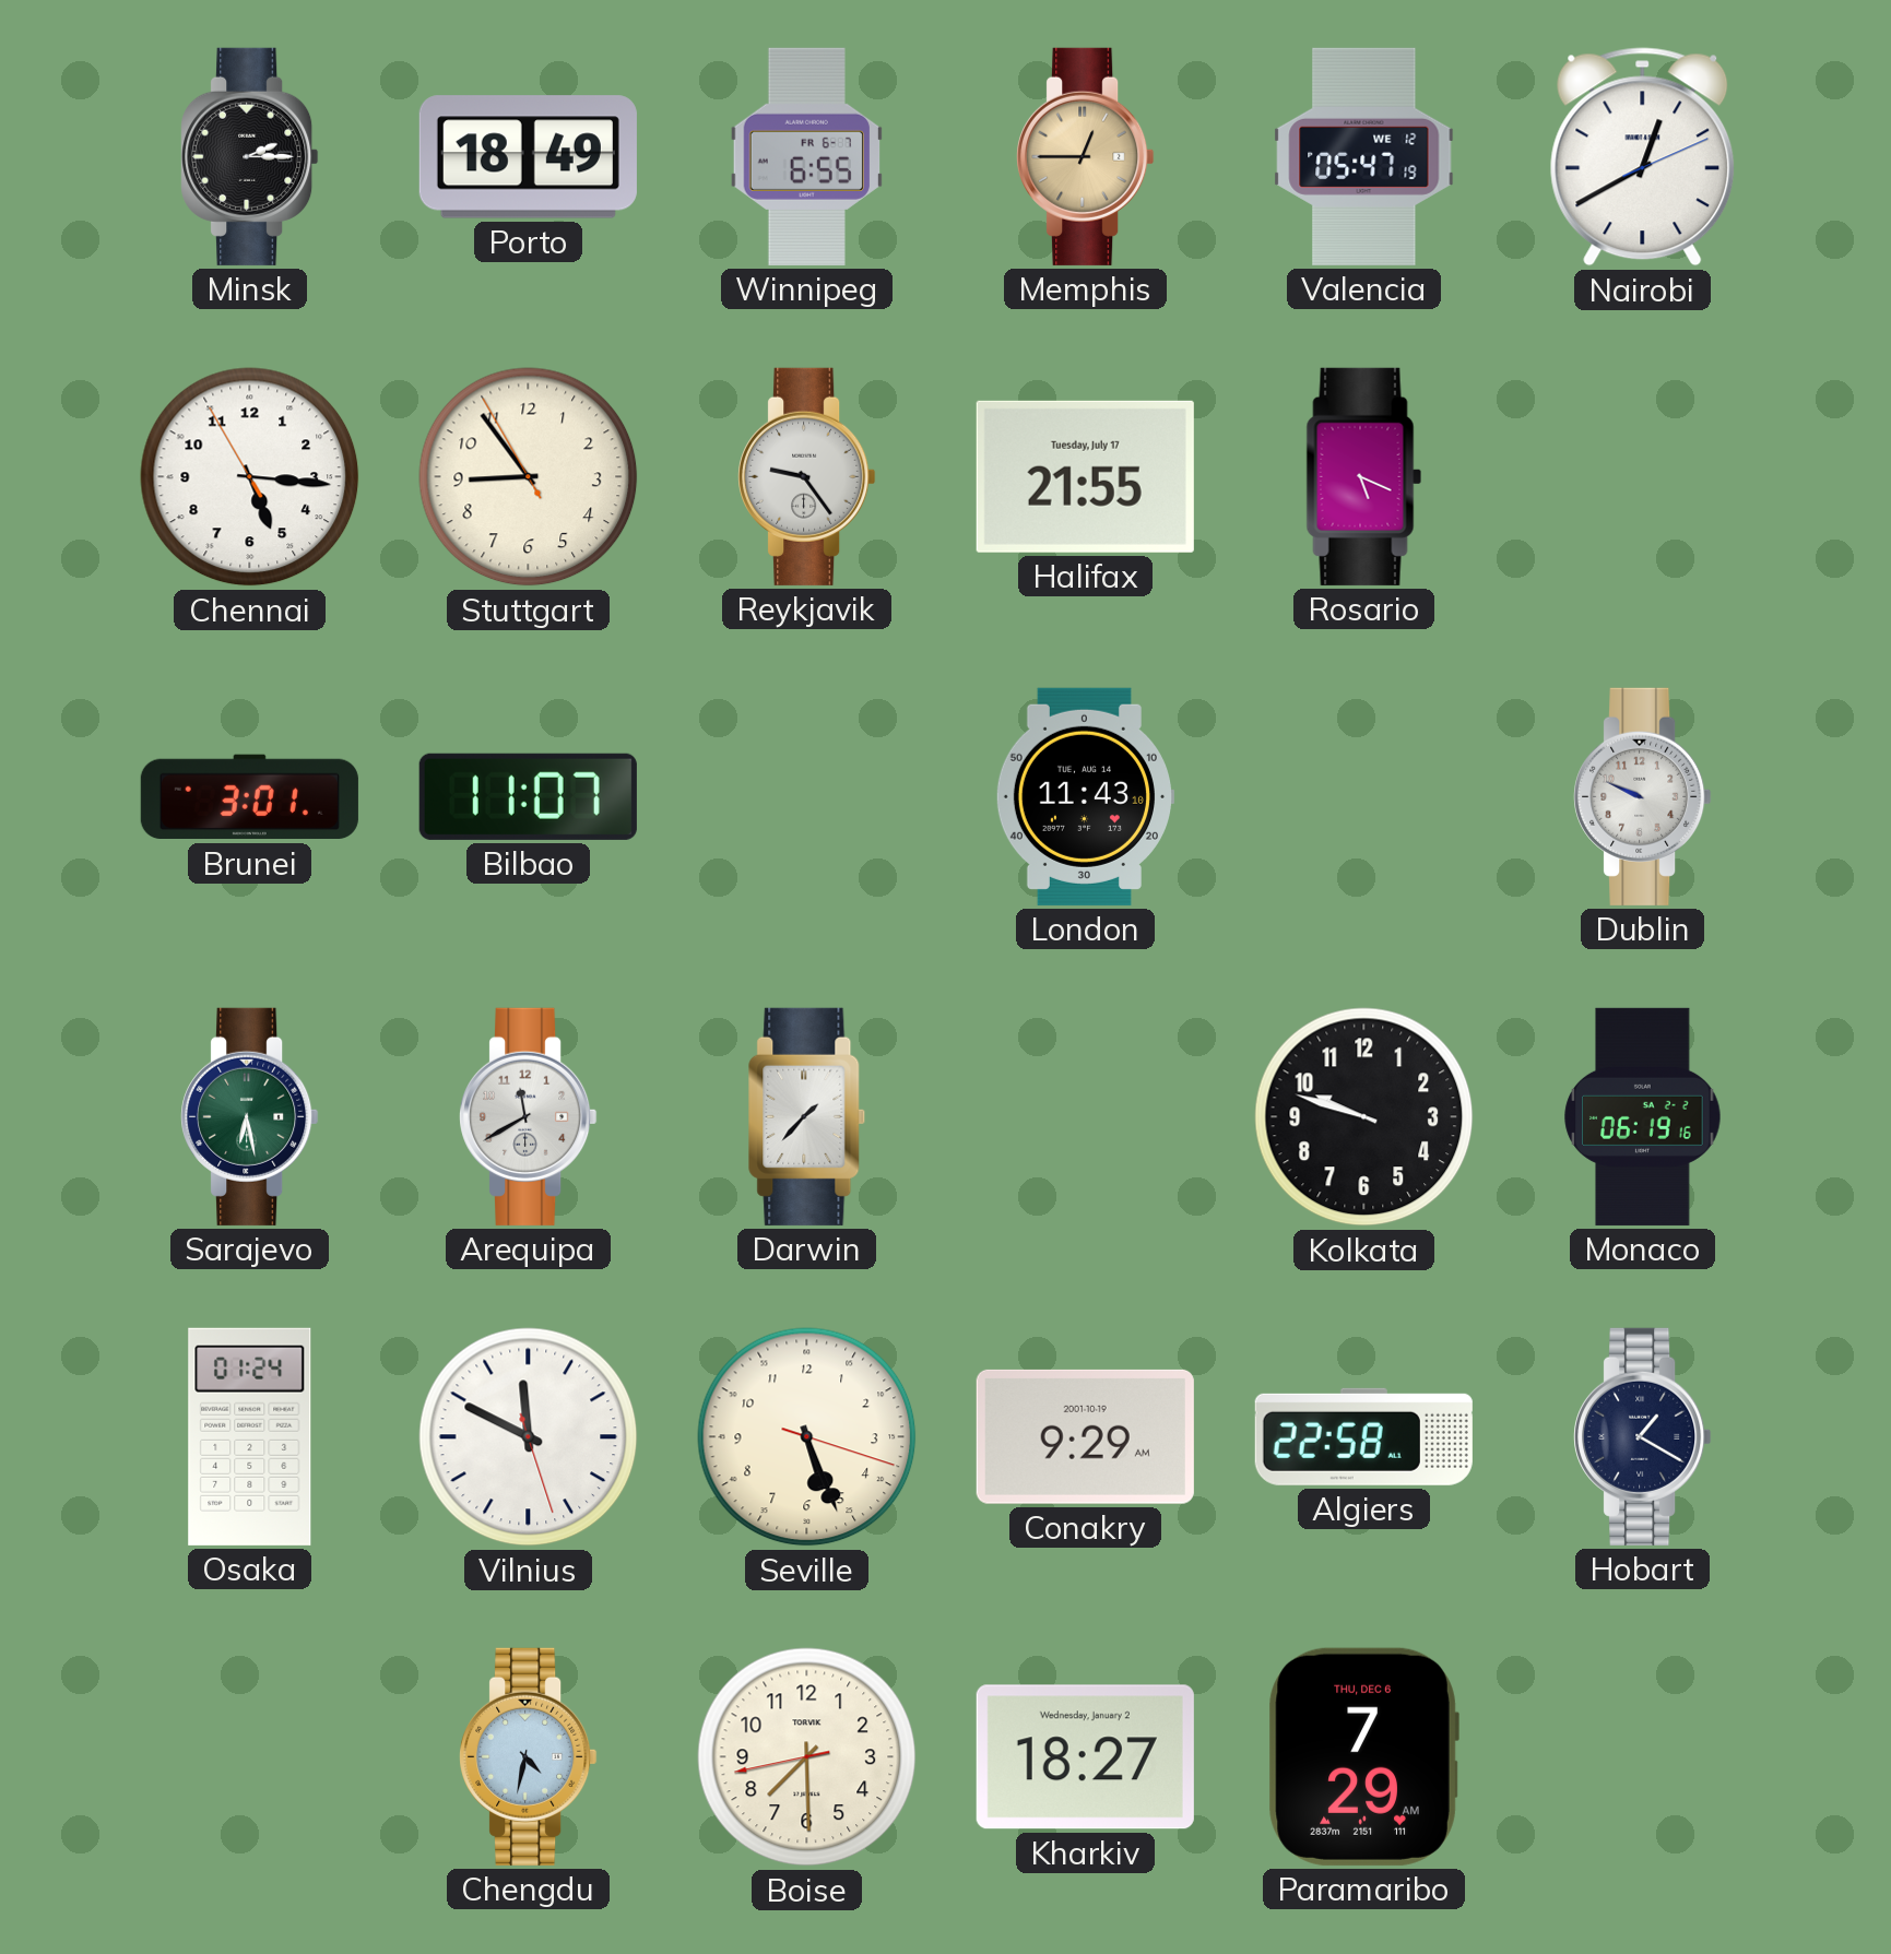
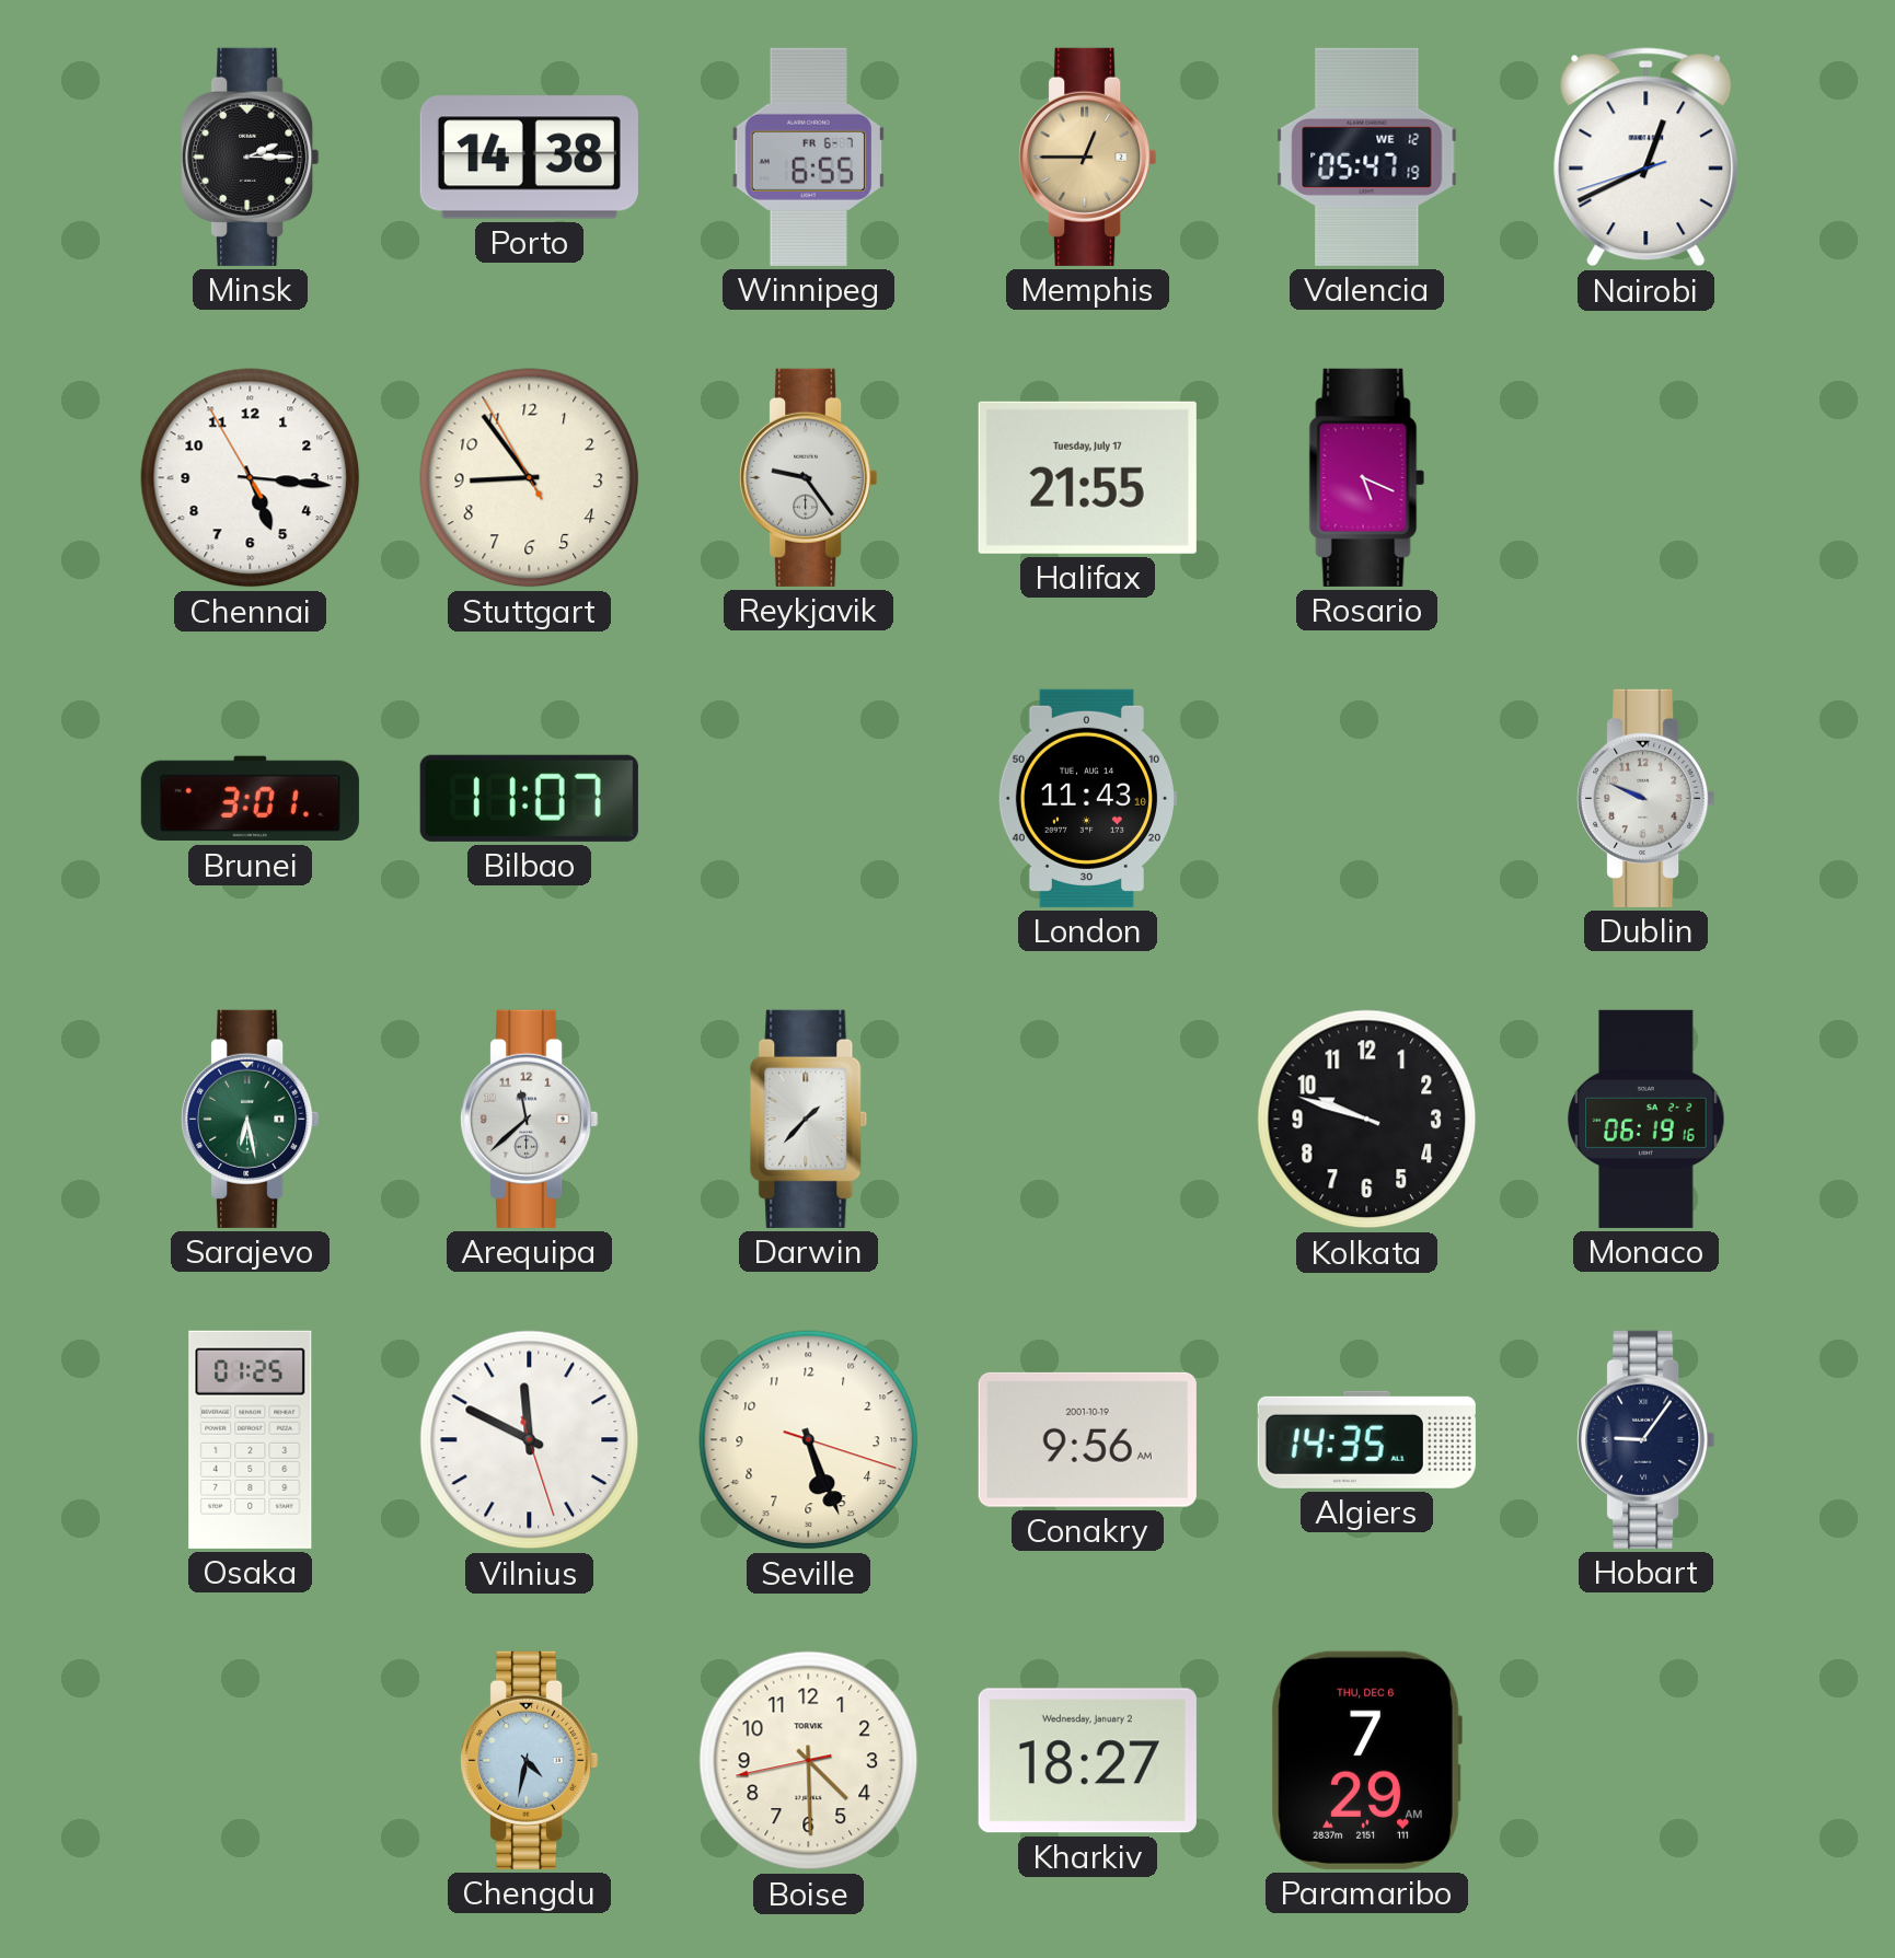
Porto: 18:49 -> 14:38 (529, 158)
Nairobi: 12:40:11 -> 12:40:42 (1646, 158)
Arequipa: 11:40 -> 11:38 (530, 1119)
Osaka: 01:24 -> 01:25 (251, 1439)
Conakry: 9:29 -> 9:56 (1087, 1439)
Algiers: 22:58 -> 14:35 (1366, 1439)
Hobart: 1:20 -> 9:06 (1646, 1439)
Boise: 7:29 -> 4:29 (809, 1761)
